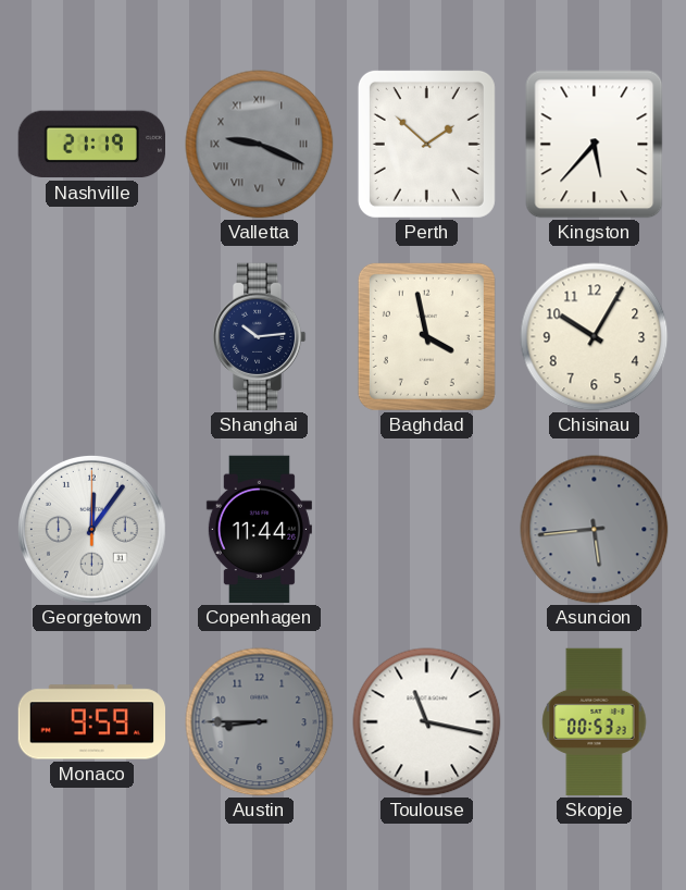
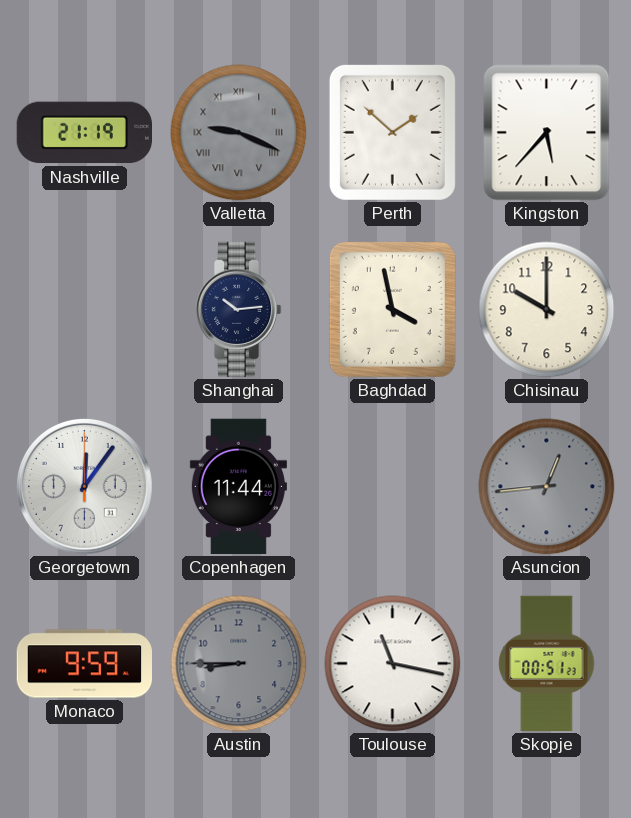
Chisinau: 10:05 -> 10:00 (547, 310)
Asuncion: 5:44 -> 12:44 (547, 487)
Skopje: 00:53 -> 00:51 (547, 664)
